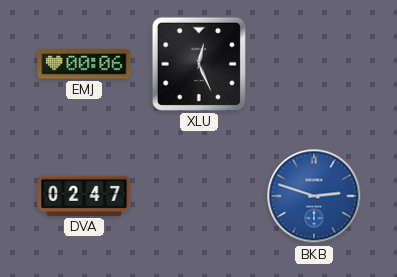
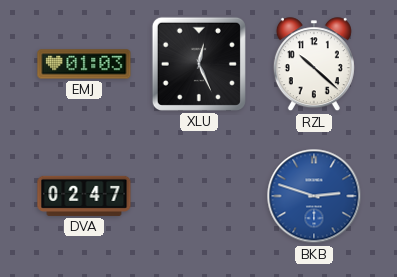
EMJ: 00:06 -> 01:03 (84, 64)
RZL: none -> 10:22 (314, 65)
